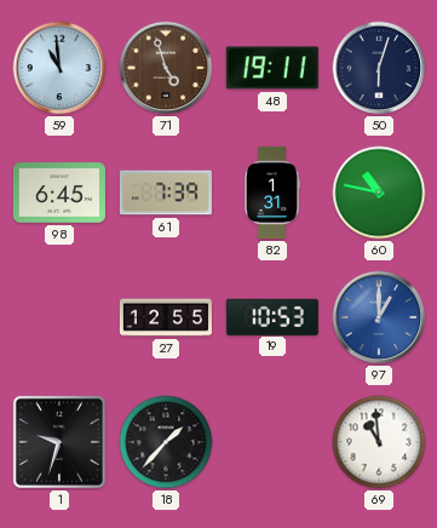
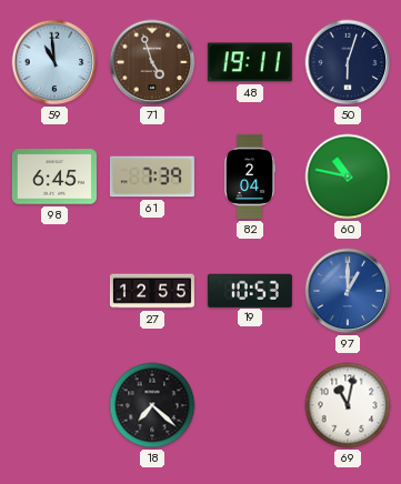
82: 1:31 -> 2:04 (250, 177)
1: 9:33 -> none (59, 442)
18: 1:37 -> 7:22 (152, 405)
69: 10:59 -> 11:02 (348, 405)
